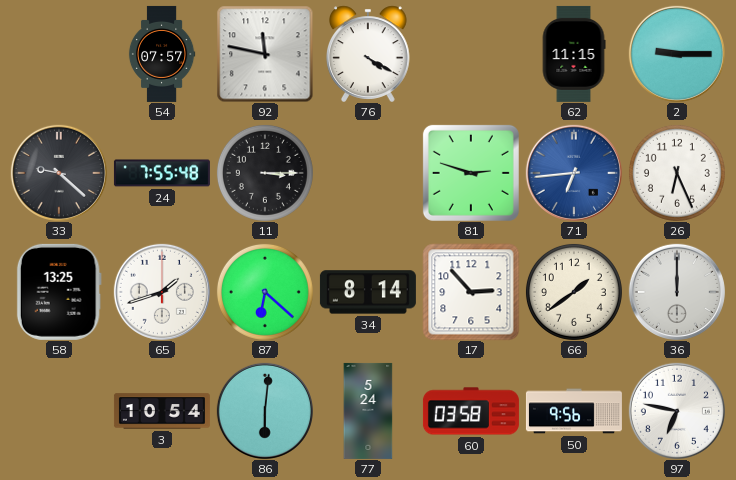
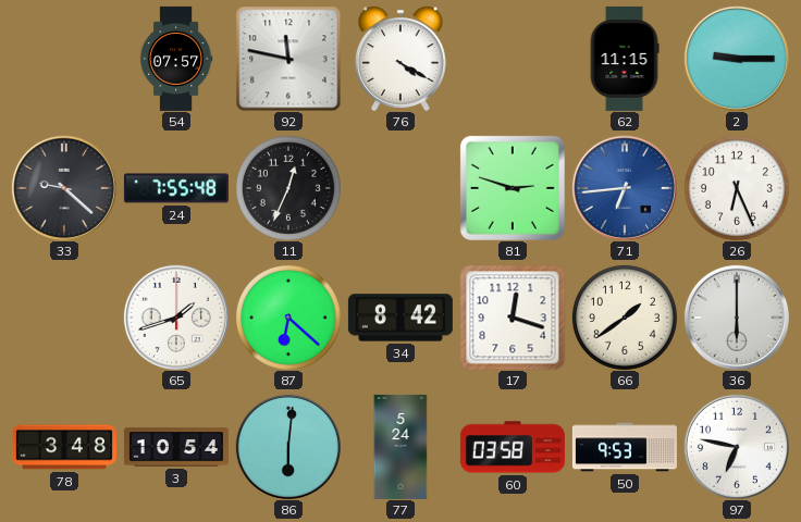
11: 3:15 -> 12:34 (288, 188)
58: 13:25 -> none (59, 292)
34: 8:14 -> 8:42 (401, 318)
17: 2:53 -> 12:18 (513, 318)
36: 12:00 -> 6:00 (737, 318)
78: none -> 3:48 (64, 447)
50: 9:56 -> 9:53 (625, 447)
